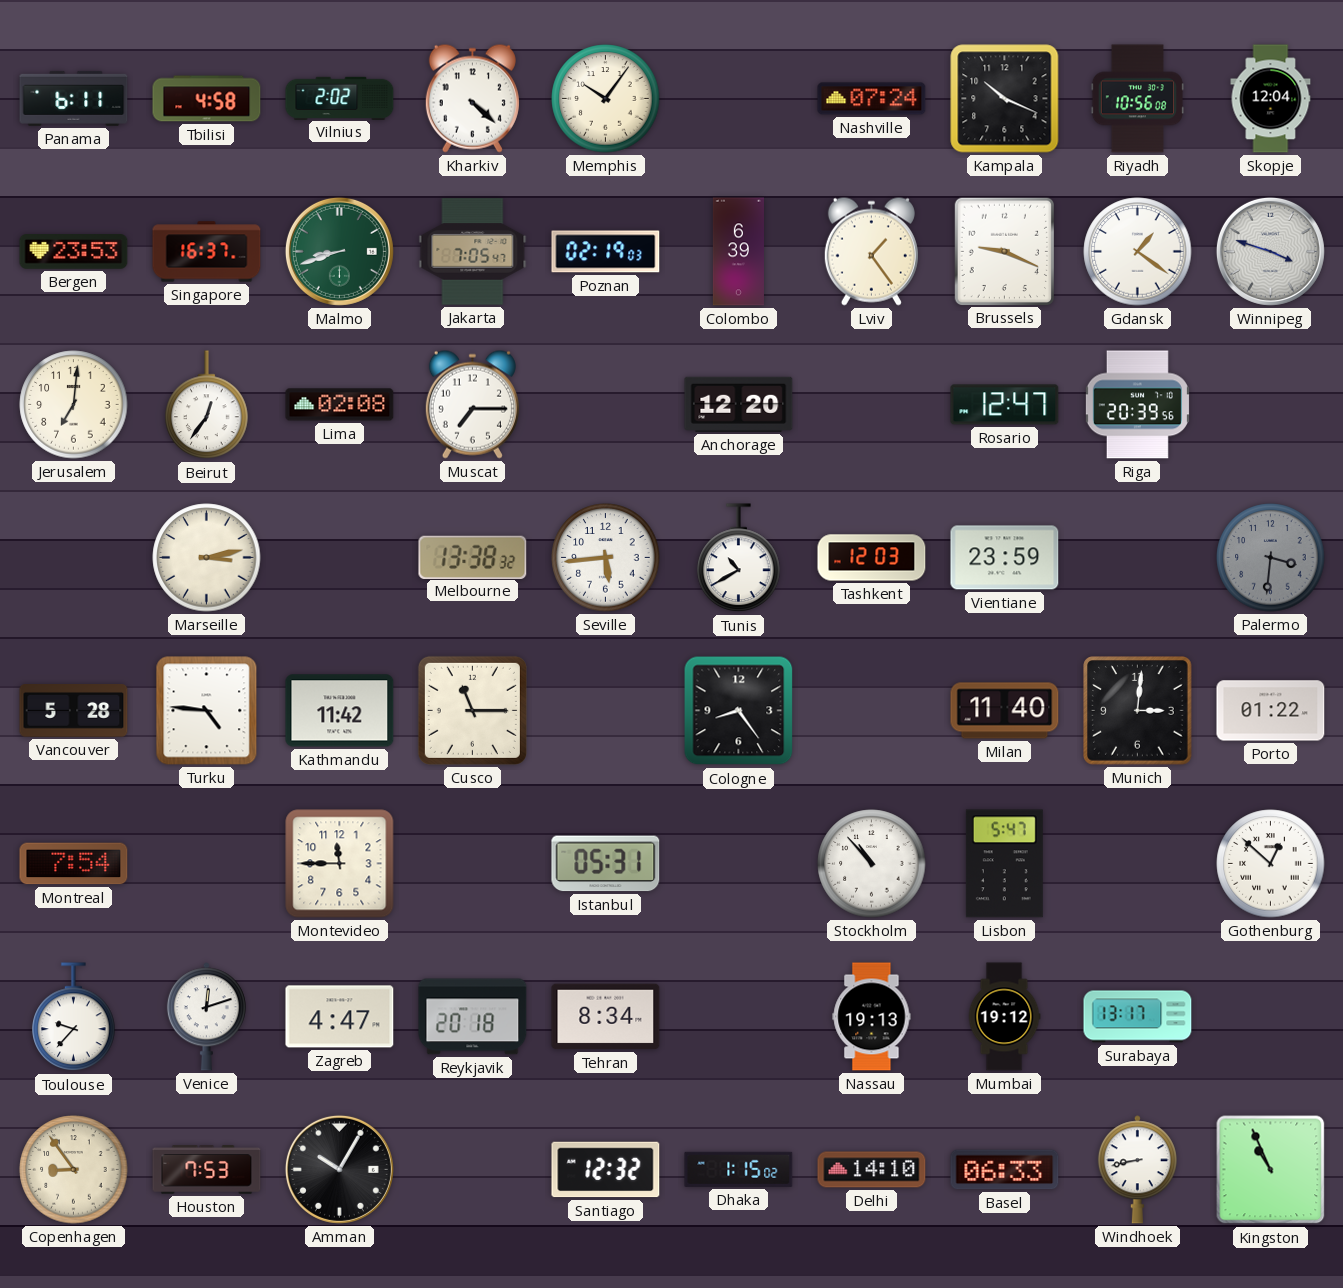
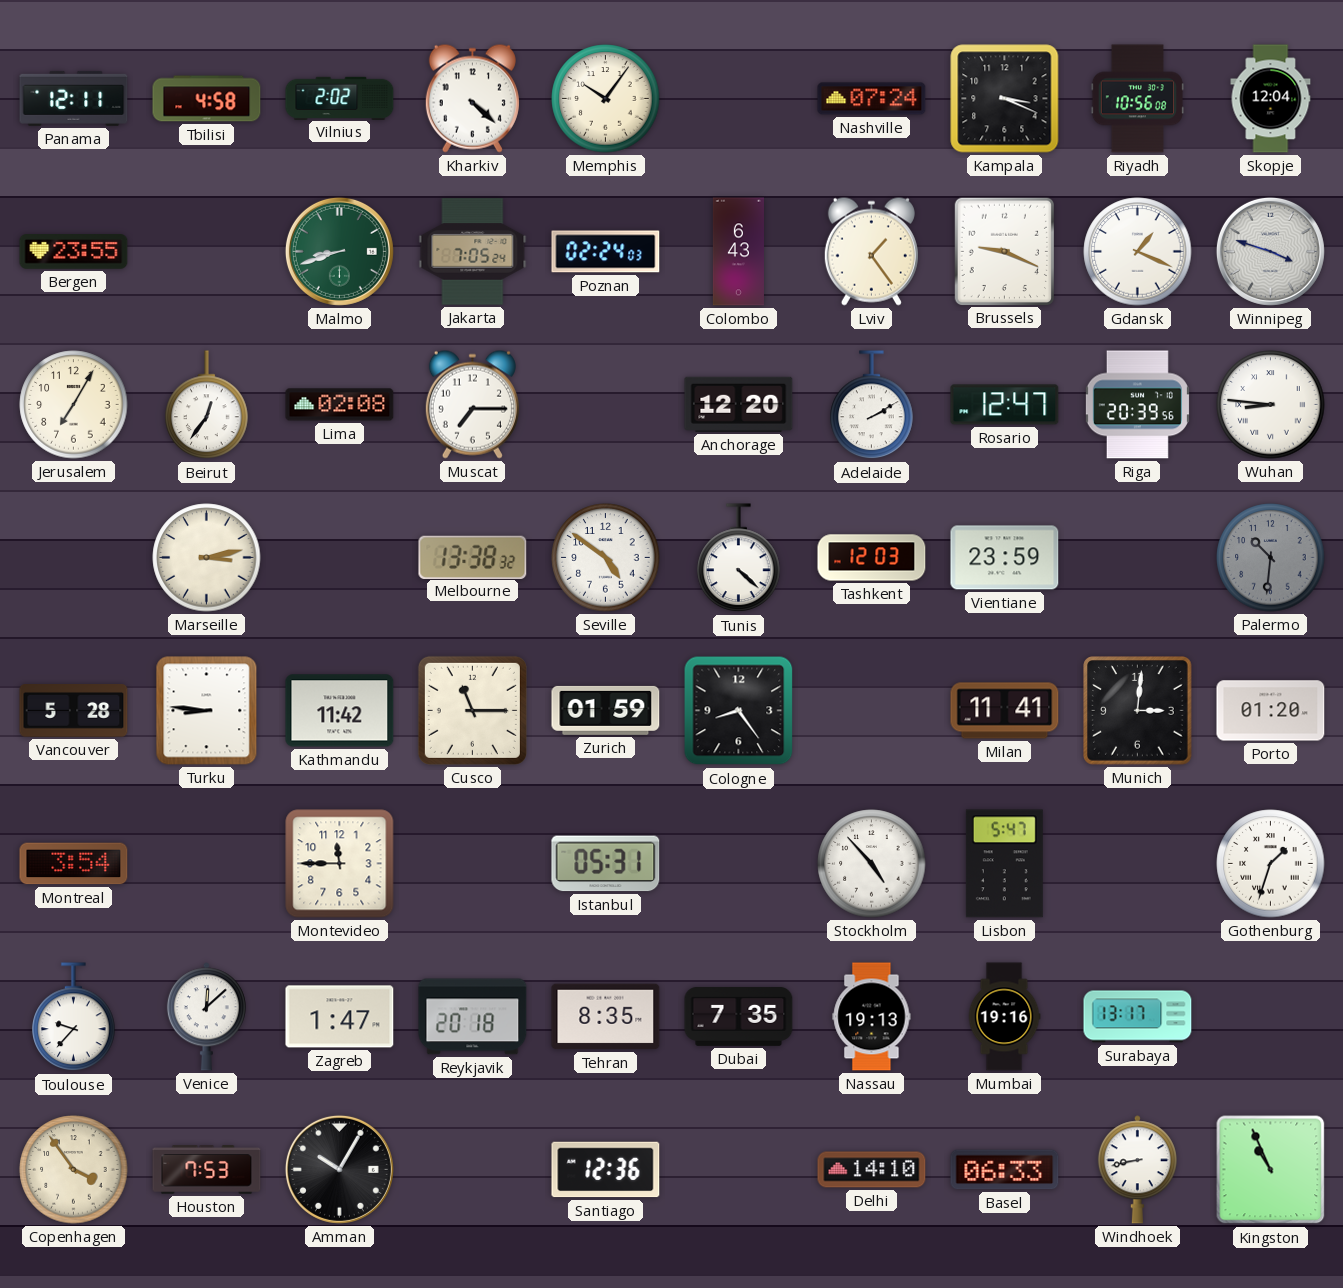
Panama: 6:11 -> 12:11 (74, 98)
Kampala: 10:19 -> 3:19 (1005, 99)
Bergen: 23:53 -> 23:55 (74, 252)
Singapore: 16:37 -> none (207, 252)
Jakarta: 7:05:47 -> 7:05:24 (473, 252)
Poznan: 02:19 -> 02:24 (606, 252)
Colombo: 6:39 -> 6:43 (738, 252)
Gdansk: 1:21 -> 1:19 (1138, 252)
Jerusalem: 7:01 -> 7:05 (74, 405)
Adelaide: none -> 2:10 (872, 405)
Wuhan: none -> 8:46 (1271, 405)
Seville: 5:44 -> 4:51 (606, 558)
Tunis: 10:40 -> 4:22 (739, 558)
Palermo: 3:31 -> 10:31 (1271, 558)
Turku: 4:46 -> 8:46 (207, 711)
Zurich: none -> 01:59 (606, 710)
Milan: 11:40 -> 11:41 (1005, 711)
Porto: 01:22 -> 01:20 (1271, 711)
Montreal: 7:54 -> 3:54 (74, 864)
Stockholm: 10:53 -> 4:53 (872, 864)
Gothenburg: 12:52 -> 1:33 (1271, 864)
Venice: 12:12 -> 12:08 (206, 1017)
Zagreb: 4:47 -> 1:47 (340, 1017)
Tehran: 8:34 -> 8:35 (606, 1017)
Dubai: none -> 7:35 (739, 1016)
Mumbai: 19:12 -> 19:16 (1004, 1017)
Copenhagen: 8:54 -> 3:54 (74, 1170)
Santiago: 12:32 -> 12:36 (606, 1170)
Dhaka: 1:15 -> none (739, 1169)
